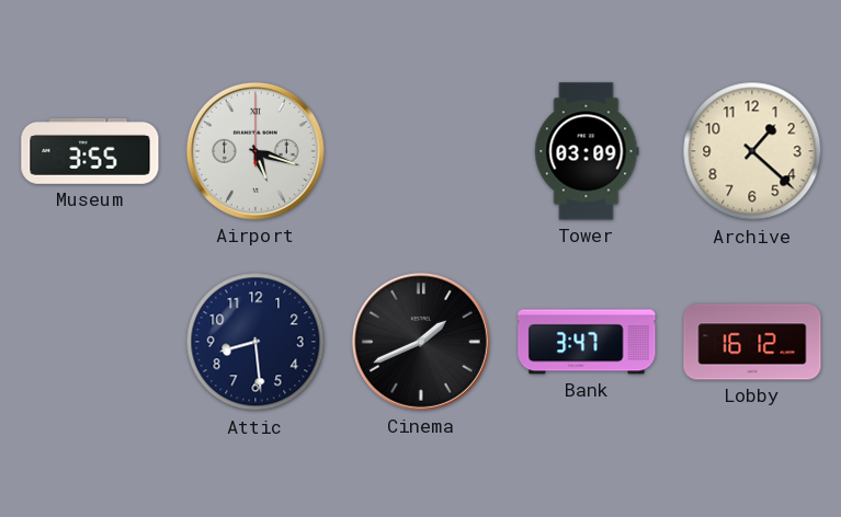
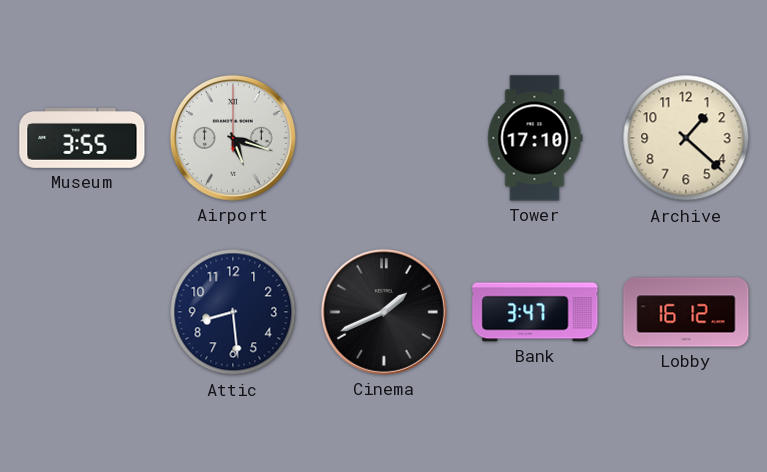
Tower: 03:09 -> 17:10 (535, 138)
